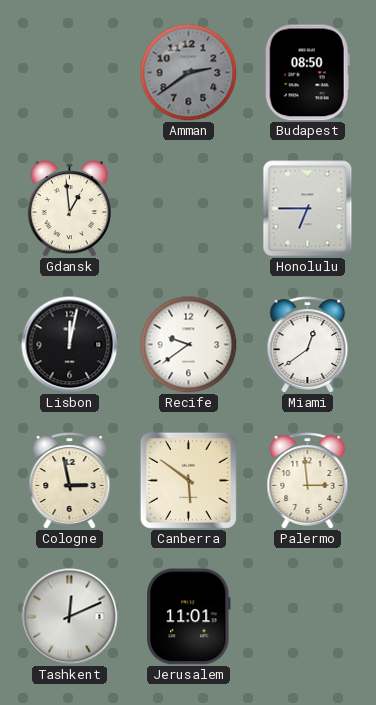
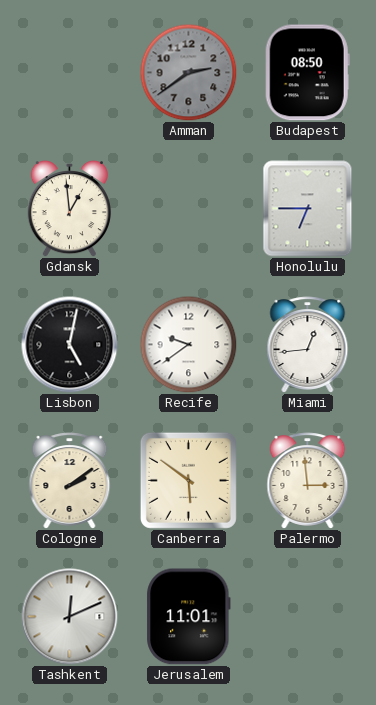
Lisbon: 12:02 -> 5:02 (70, 345)
Miami: 12:39 -> 12:44 (308, 345)
Cologne: 2:58 -> 2:09 (70, 481)
